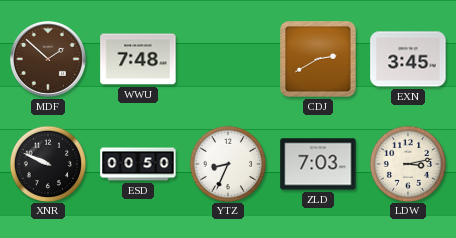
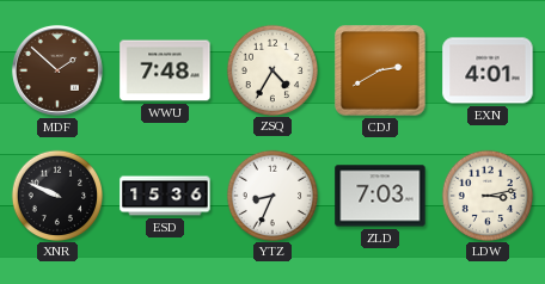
ZSQ: none -> 4:35 (271, 69)
EXN: 3:45 -> 4:01 (488, 70)
ESD: 00:50 -> 15:36 (165, 196)
